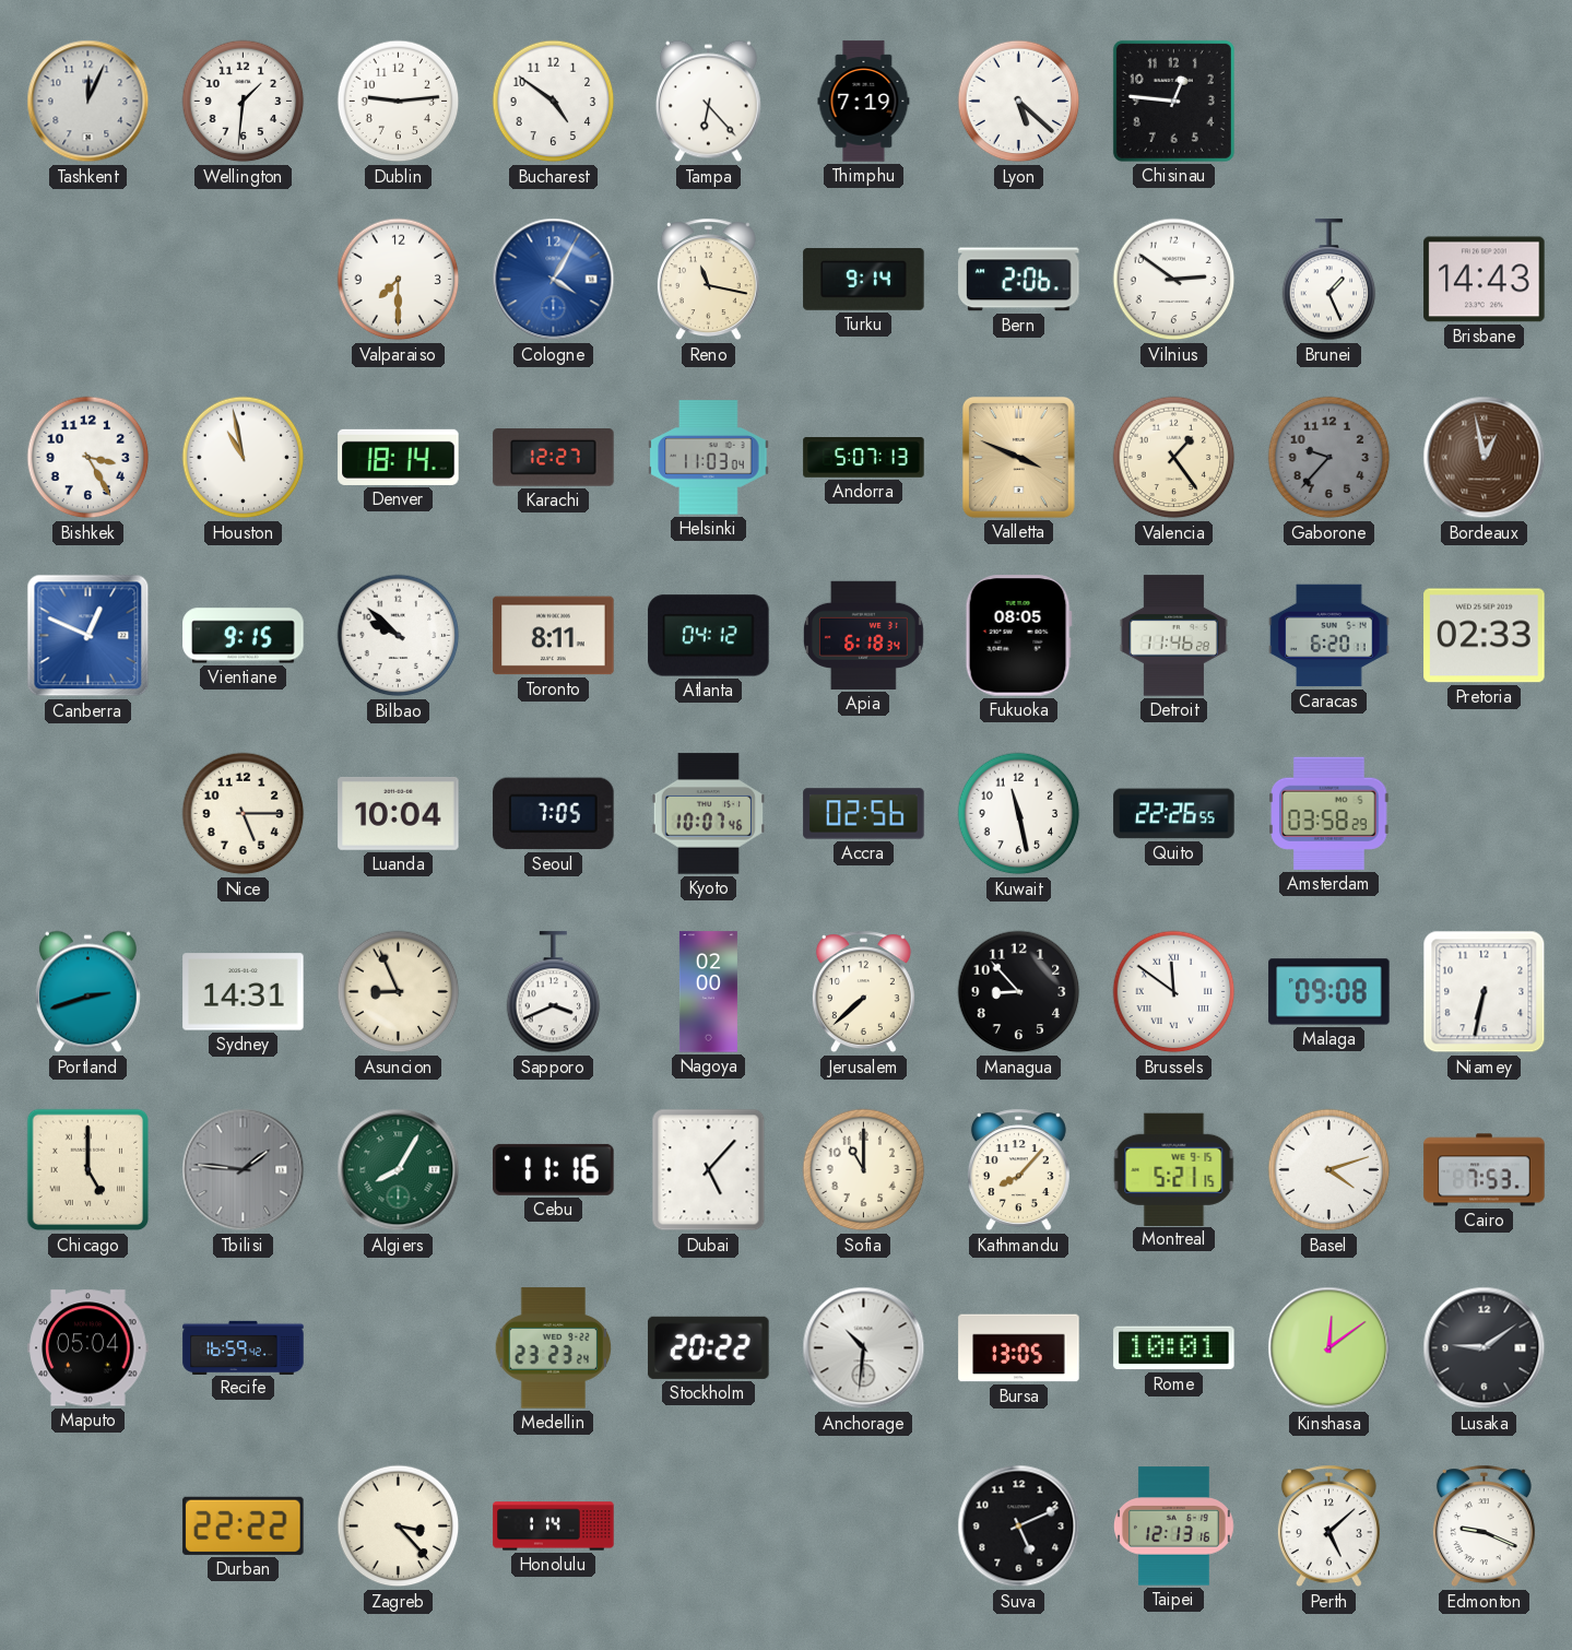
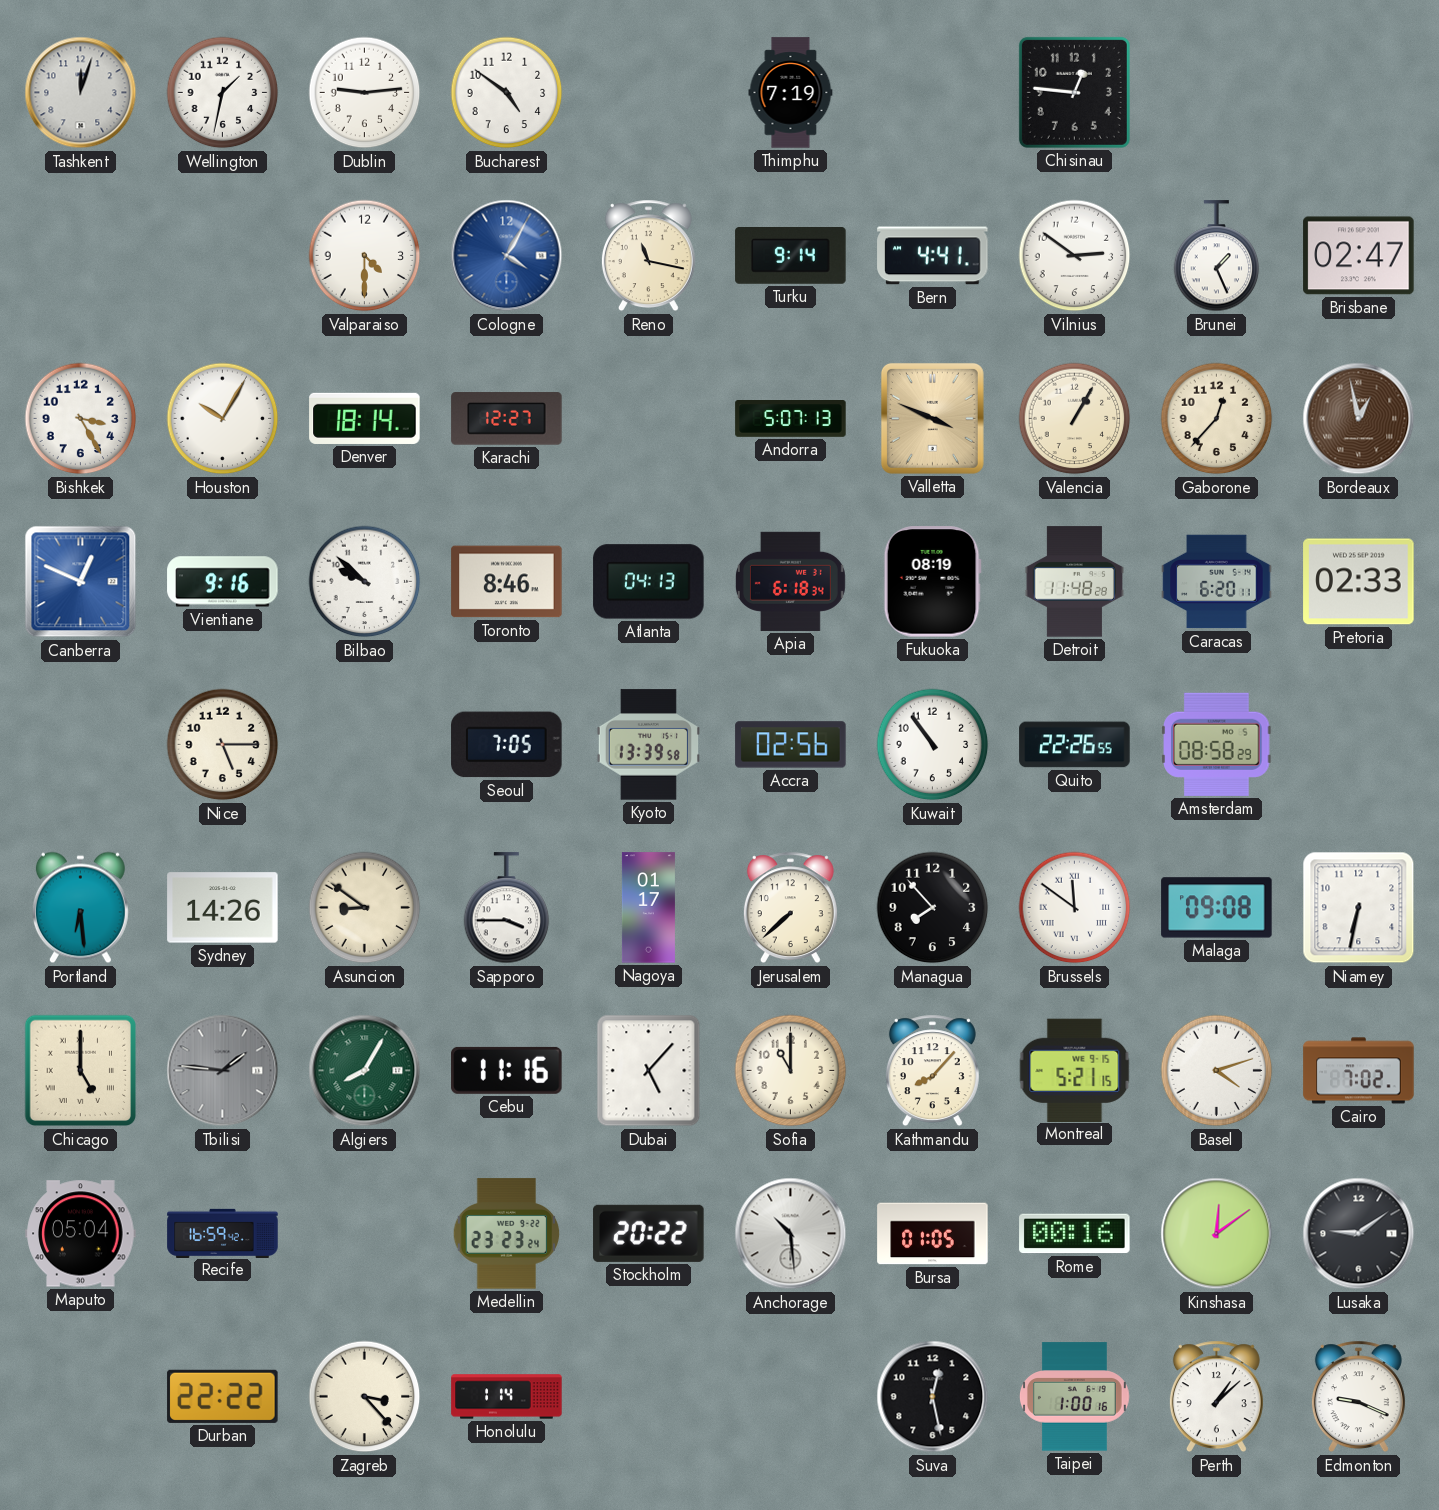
Tashkent: 12:04 -> 12:03 (81, 93)
Wellington: 1:31 -> 1:32 (223, 93)
Tampa: 6:23 -> none (708, 102)
Lyon: 5:22 -> none (1019, 102)
Valparaiso: 7:30 -> 4:30 (365, 256)
Bern: 2:06 -> 4:41 (933, 256)
Brisbane: 14:43 -> 02:47 (1359, 256)
Houston: 10:58 -> 10:05 (223, 419)
Helsinki: 11:03 -> none (709, 458)
Valencia: 1:24 -> 1:05 (1075, 419)
Gaborone: 9:37 -> 12:37 (1217, 419)
Gaborone dial: grey -> cream (1217, 419)
Vientiane: 9:15 -> 9:16 (223, 582)
Toronto: 8:11 -> 8:46 (507, 582)
Atlanta: 04:12 -> 04:13 (649, 582)
Fukuoka: 08:05 -> 08:19 (932, 582)
Detroit: 11:46 -> 11:48 (1074, 582)
Luanda: 10:04 -> none (399, 813)
Kyoto: 10:07 -> 13:39 (648, 745)
Kuwait: 11:28 -> 10:54 (933, 745)
Amsterdam: 03:58 -> 08:58 (1217, 744)
Portland: 2:42 -> 6:29 (80, 908)
Sydney: 14:31 -> 14:26 (223, 908)
Asuncion: 8:56 -> 8:51 (365, 908)
Sapporo: 3:41 -> 3:45 (507, 908)
Nagoya: 02:00 -> 01:17 (648, 908)
Managua: 8:53 -> 7:53 (933, 908)
Cairo: 7:53 -> 7:02 (1359, 1071)
Anchorage: 10:31 -> 10:29 (791, 1234)
Bursa: 13:05 -> 01:05 (933, 1234)
Rome: 10:01 -> 00:16 (1075, 1234)
Suva: 5:11 -> 12:28 (933, 1397)
Taipei: 12:13 -> 1:00 (1075, 1397)
Perth: 5:08 -> 1:08 (1216, 1397)
